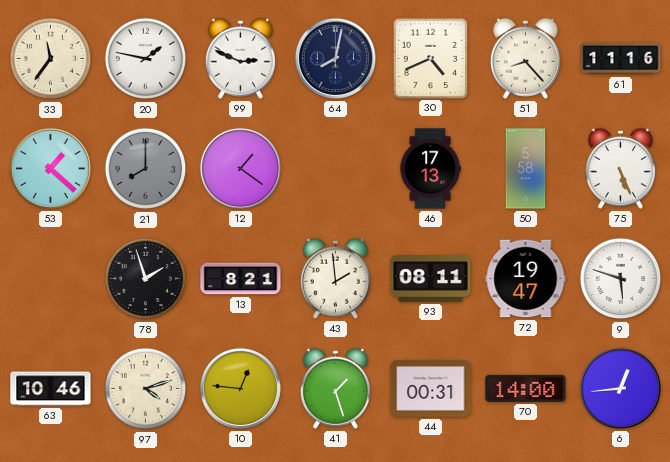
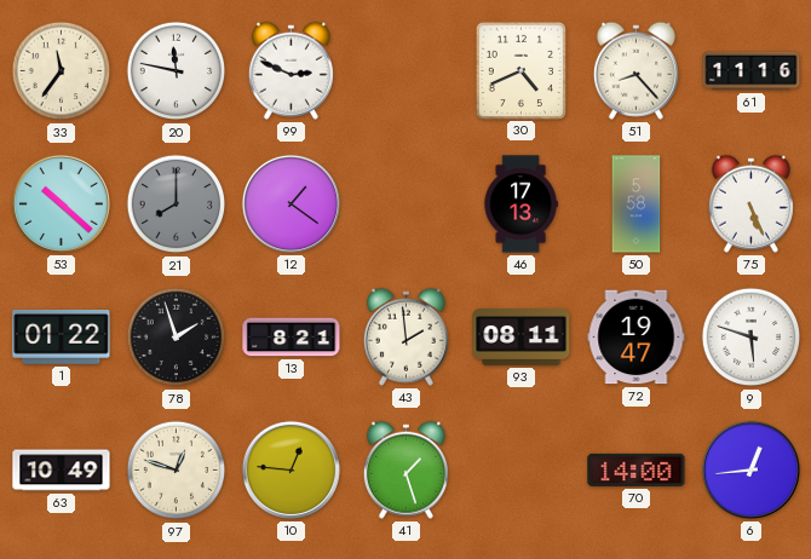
20: 1:47 -> 11:47 (177, 71)
64: 8:02 -> none (335, 58)
53: 1:22 -> 10:22 (61, 203)
1: none -> 01:22 (62, 336)
63: 10:46 -> 10:49 (62, 471)
97: 4:12 -> 12:48 (177, 471)
44: 00:31 -> none (431, 389)
